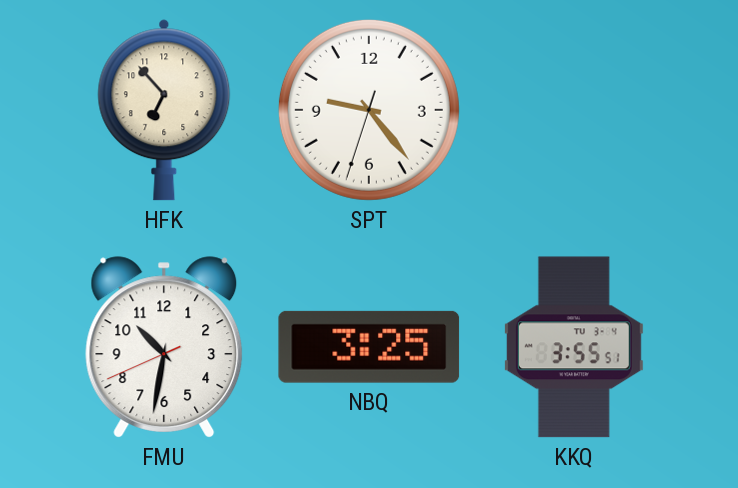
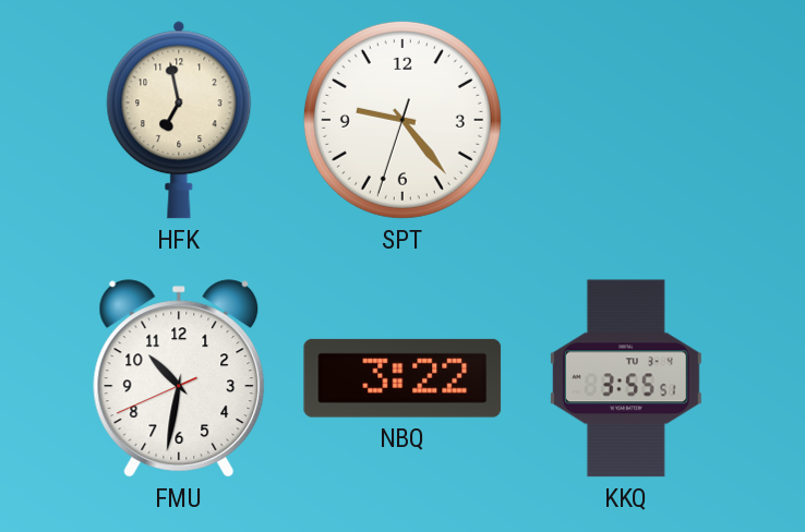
HFK: 6:53 -> 6:58 (179, 120)
NBQ: 3:25 -> 3:22 (403, 378)
